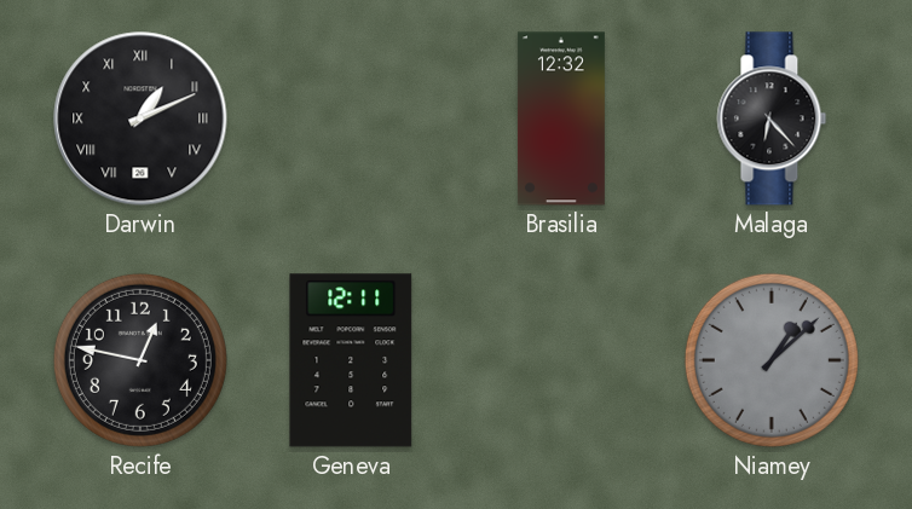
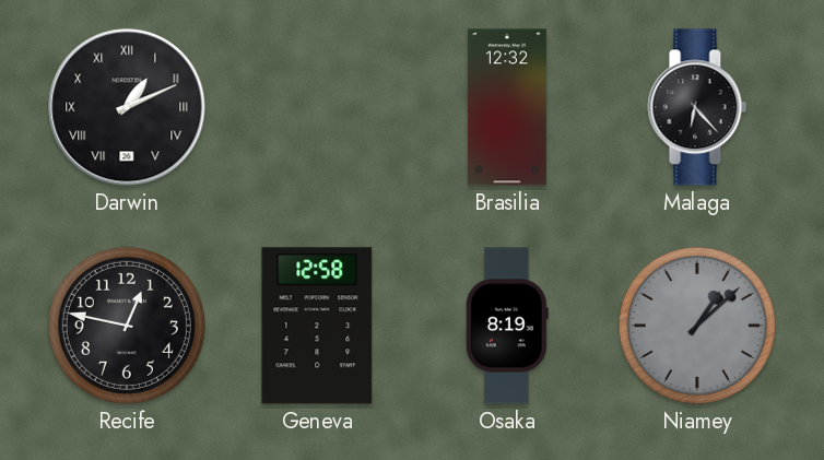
Geneva: 12:11 -> 12:58 (317, 326)
Osaka: none -> 8:19 (507, 326)
